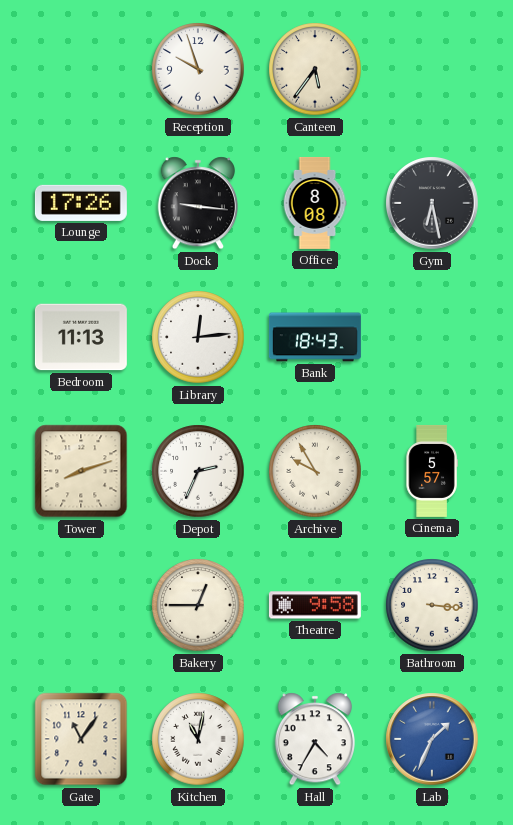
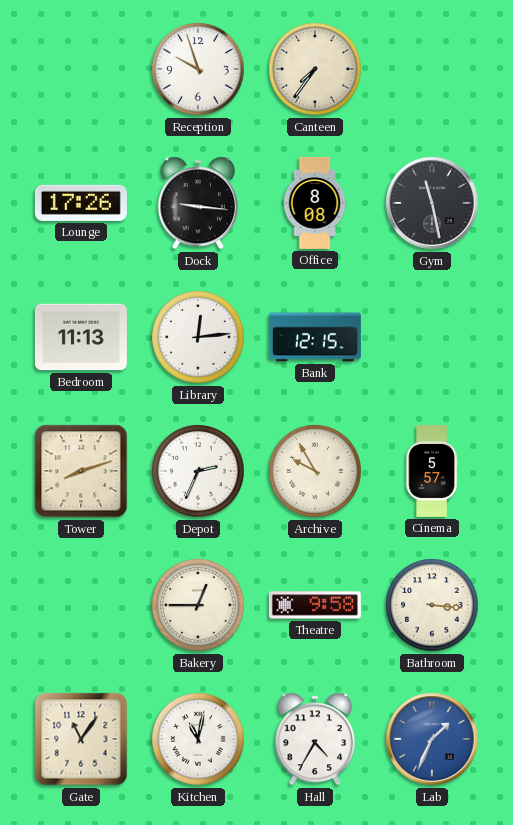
Canteen: 5:36 -> 7:36 (315, 69)
Gym: 6:28 -> 11:28 (432, 203)
Bank: 18:43 -> 12:15 (315, 337)
